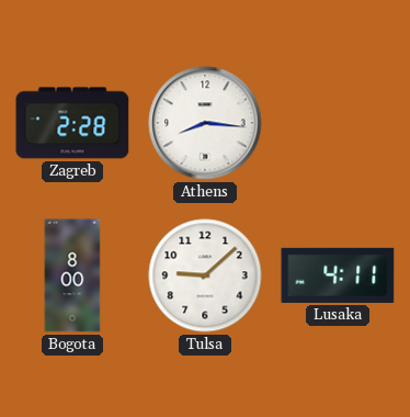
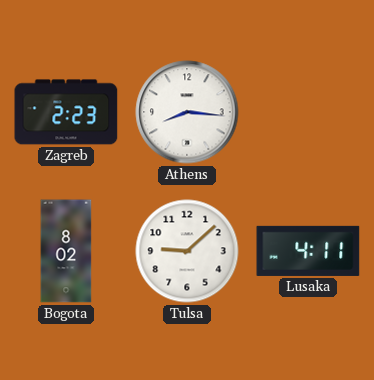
Zagreb: 2:28 -> 2:23 (66, 112)
Bogota: 8:00 -> 8:02 (66, 251)
